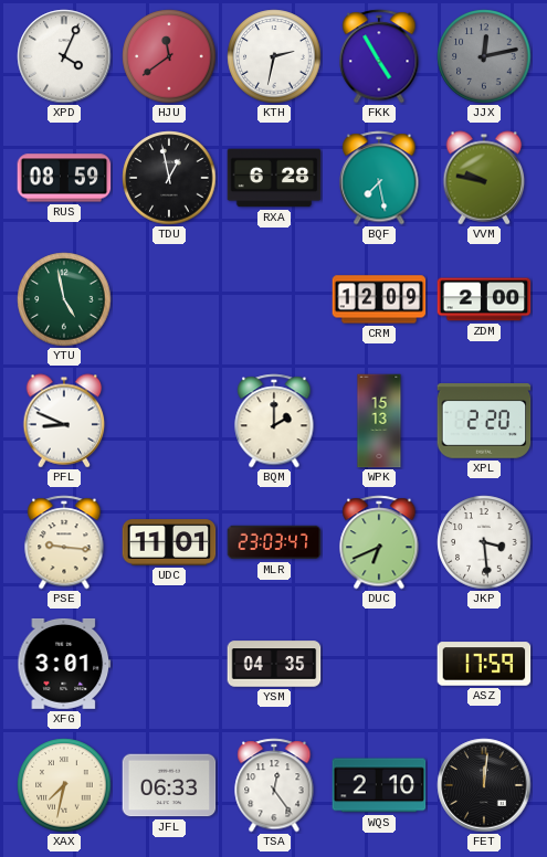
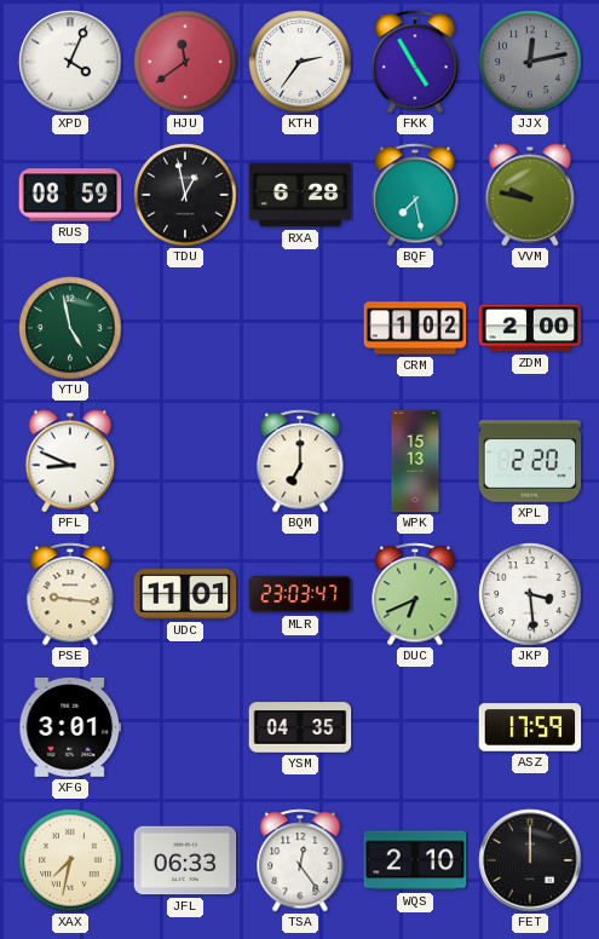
KTH: 2:32 -> 2:36 (300, 62)
CRM: 12:09 -> 1:02 (415, 328)
BQM: 2:00 -> 7:00 (300, 461)
FET: 12:01 -> 12:00 (530, 860)
